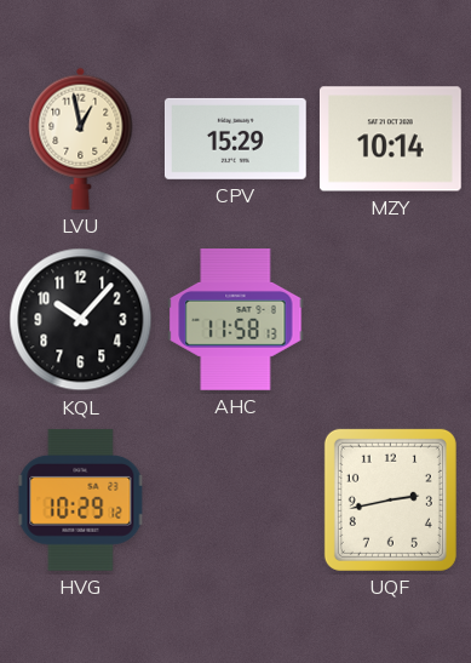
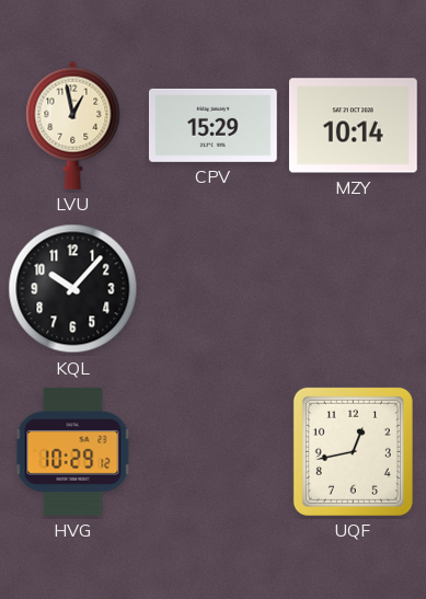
AHC: 11:58 -> none (236, 320)
UQF: 2:43 -> 12:43 (353, 451)
